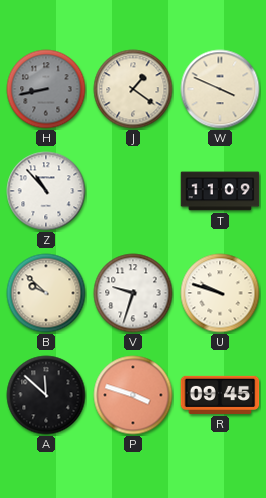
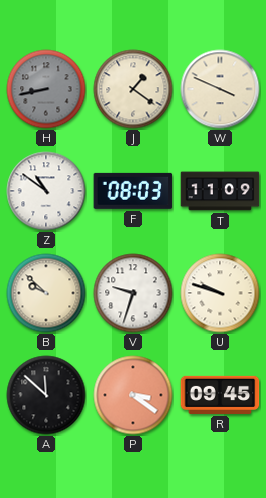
Z: 10:53 -> 10:51 (46, 191)
F: none -> 08:03 (133, 191)
P: 3:48 -> 3:21 (133, 395)
